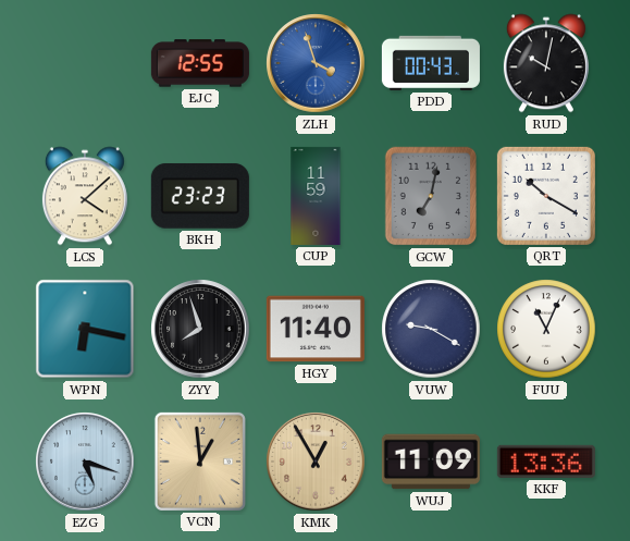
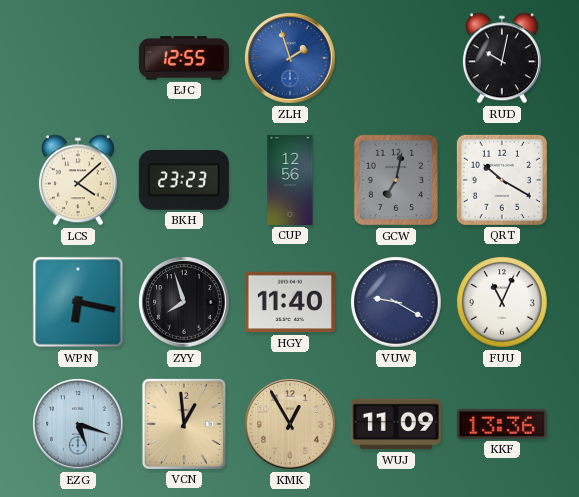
ZLH: 3:57 -> 1:57 (290, 58)
PDD: 00:43 -> none (431, 63)
CUP: 11:59 -> 12:56 (290, 180)
